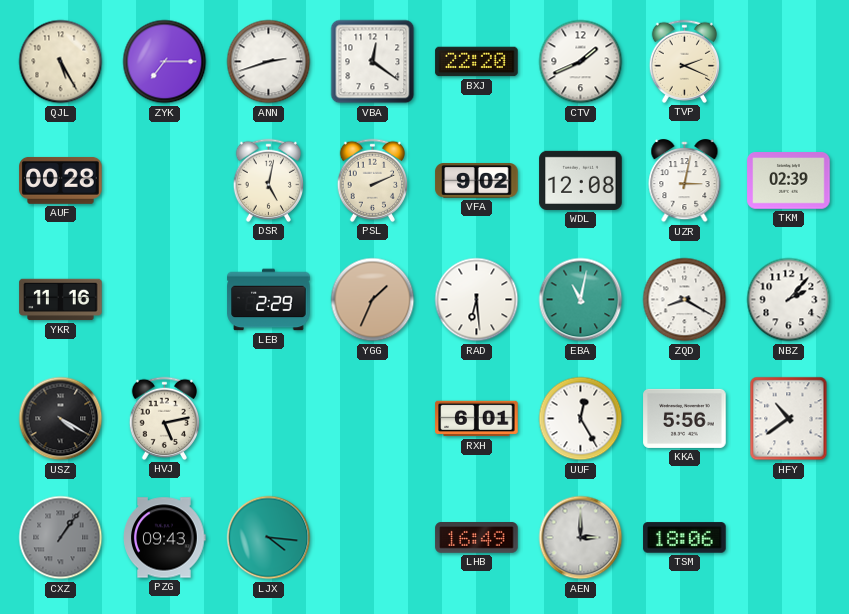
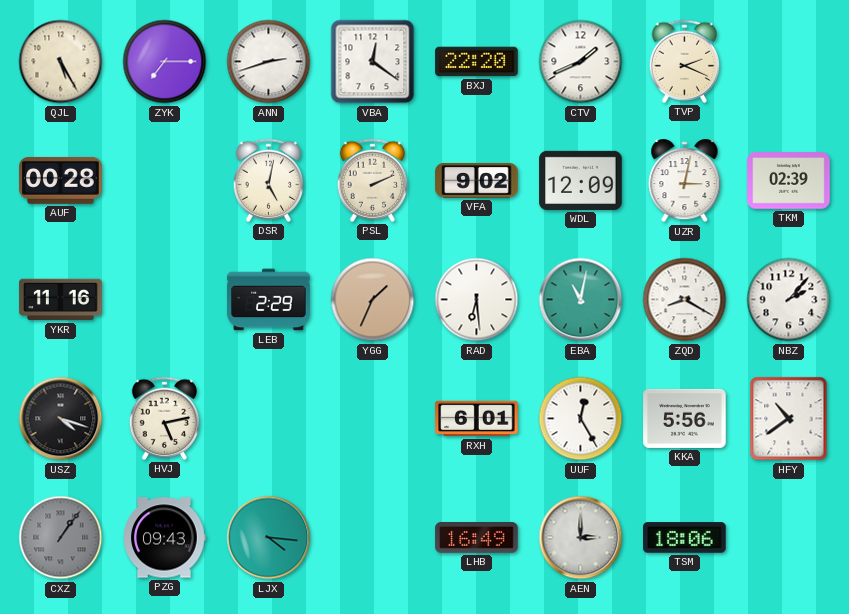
WDL: 12:08 -> 12:09 (581, 180)
USZ: 4:20 -> 4:18 (61, 419)
